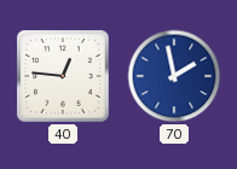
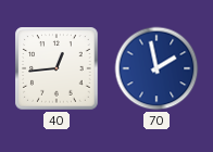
40: 12:46 -> 12:44 (57, 68)
